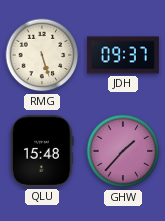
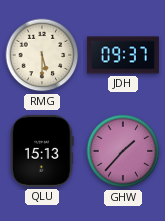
RMG: 5:27 -> 5:30 (42, 55)
QLU: 15:48 -> 15:13 (42, 151)
